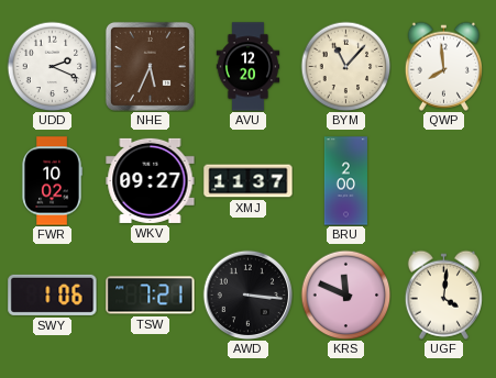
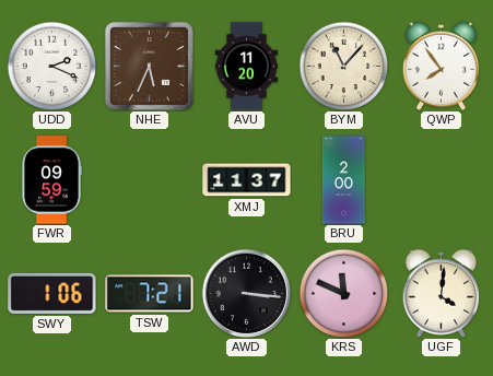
AVU: 12:20 -> 11:20 (247, 67)
QWP: 7:59 -> 7:54 (441, 66)
FWR: 10:02 -> 09:59 (51, 180)
WKV: 09:27 -> none (151, 180)
